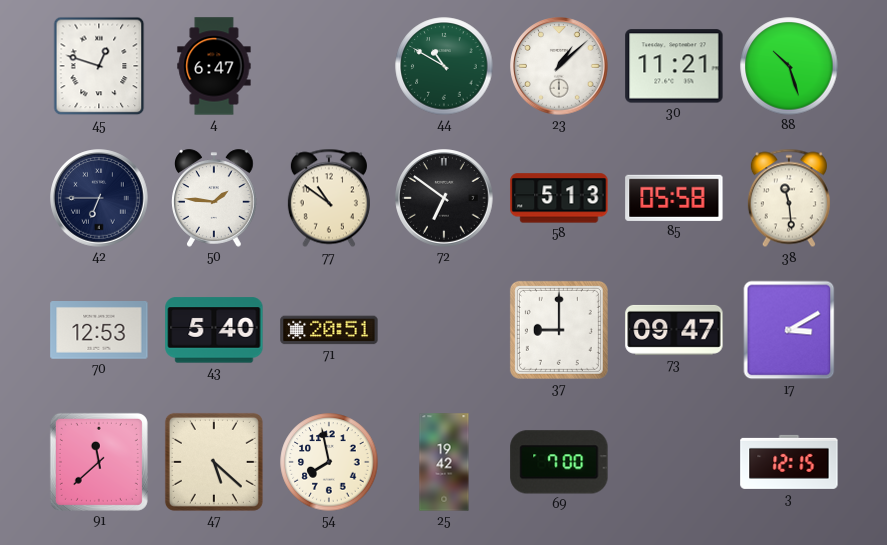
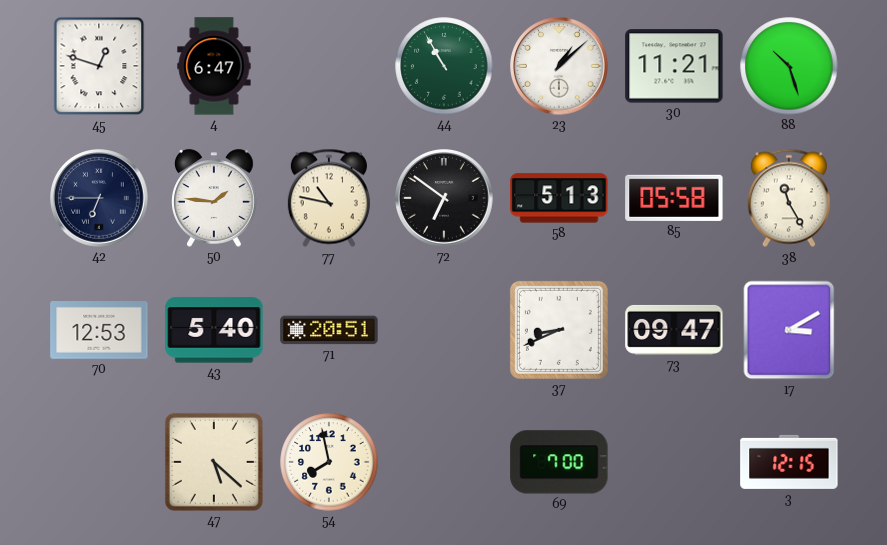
44: 10:50 -> 10:55 (444, 66)
77: 10:51 -> 10:47 (329, 198)
38: 11:29 -> 11:25 (789, 198)
37: 9:00 -> 8:41 (559, 330)
91: 11:38 -> none (99, 462)
25: 19:42 -> none (444, 462)
